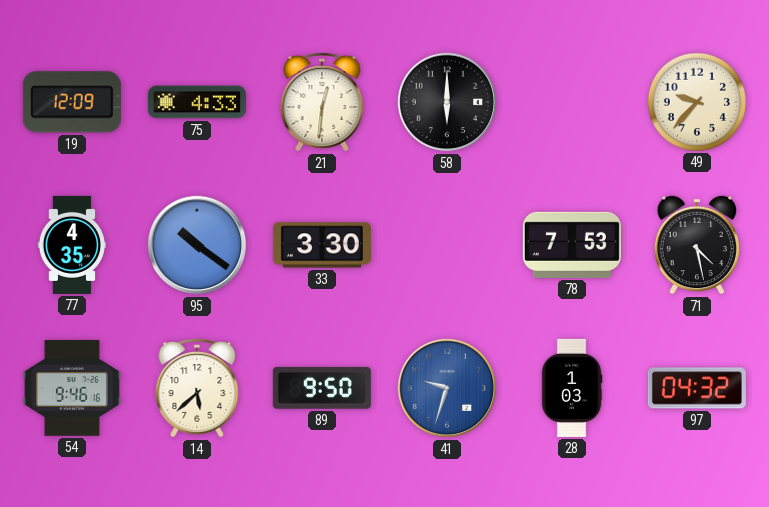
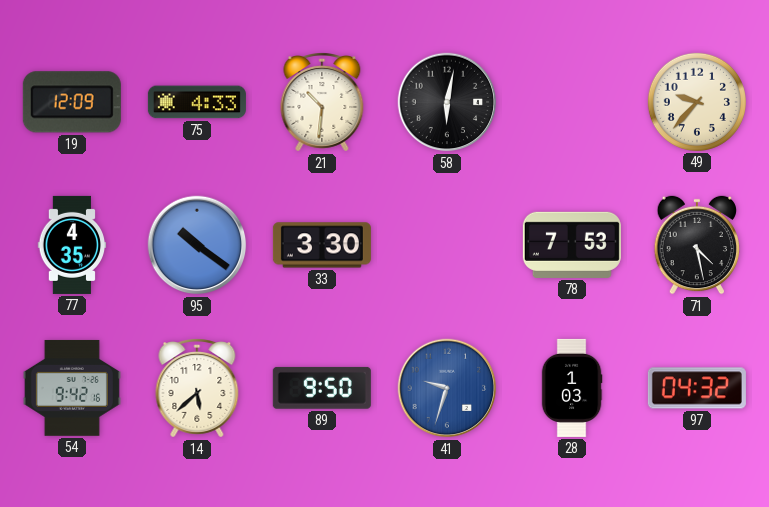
21: 12:31 -> 10:31 (322, 103)
58: 6:00 -> 6:02 (447, 102)
54: 9:46 -> 9:42 (72, 388)
